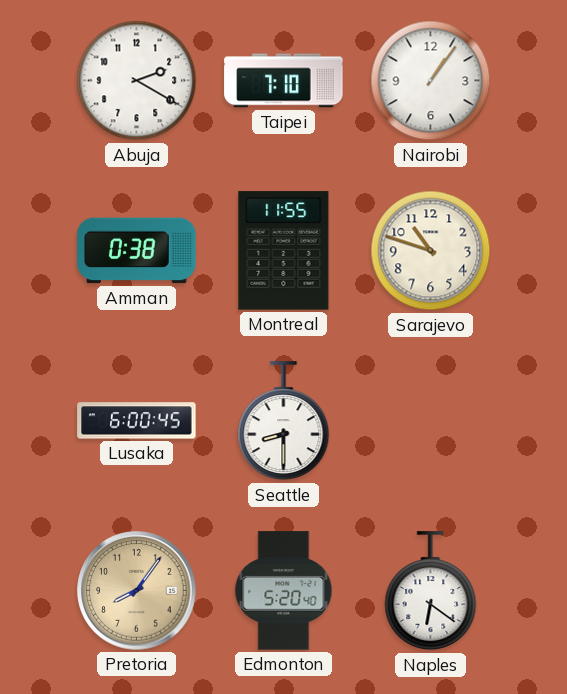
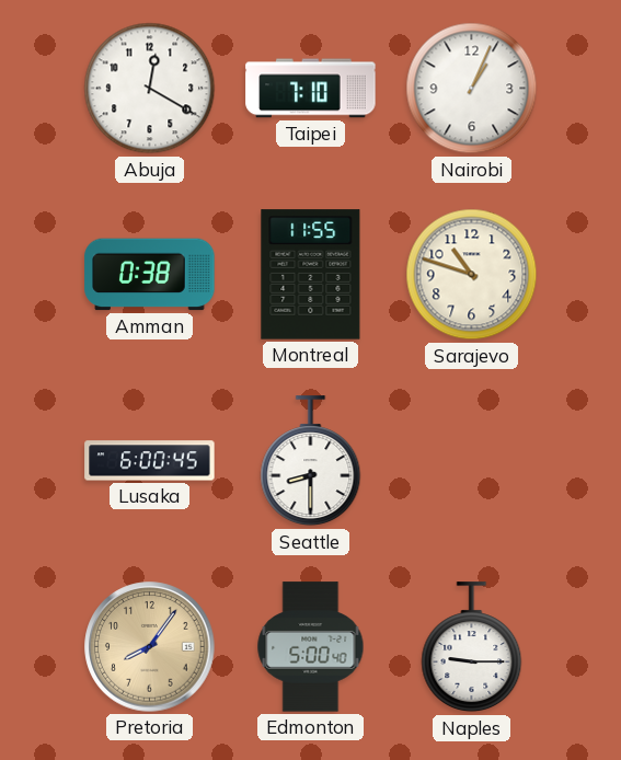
Abuja: 2:20 -> 12:20 (150, 89)
Nairobi: 1:06 -> 1:04 (472, 89)
Edmonton: 5:20 -> 5:00 (311, 647)
Naples: 6:21 -> 9:15 (472, 647)
